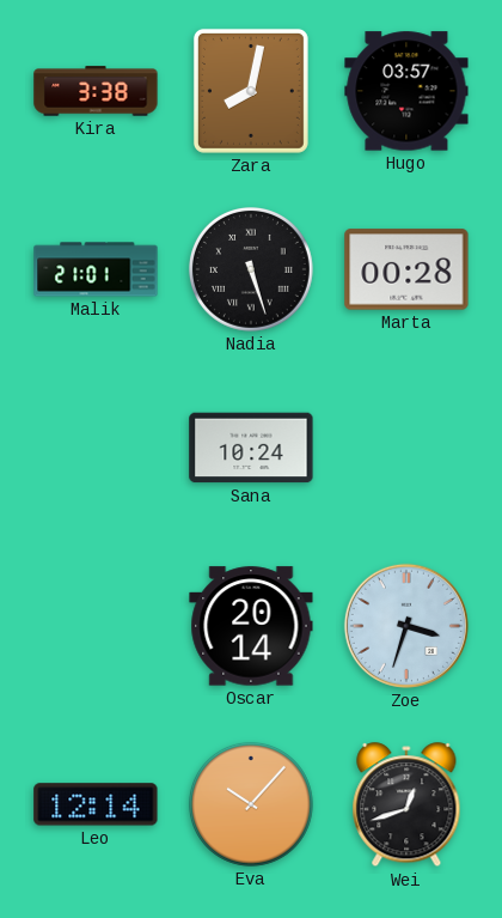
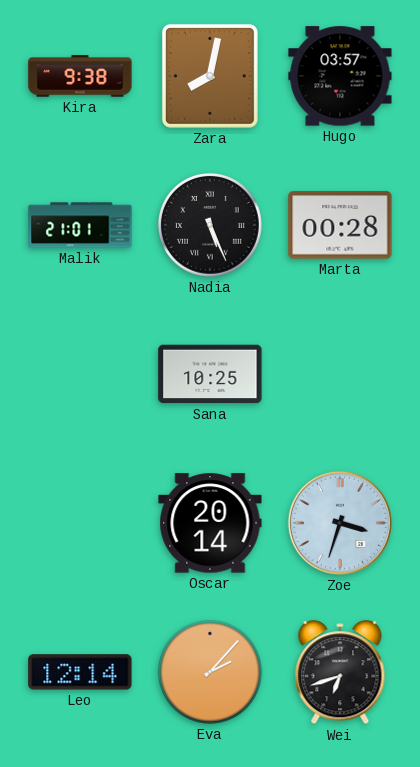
Kira: 3:38 -> 9:38 (80, 76)
Nadia: 5:27 -> 5:26 (210, 226)
Sana: 10:24 -> 10:25 (210, 374)
Eva: 10:07 -> 2:07 (210, 673)
Wei: 12:42 -> 6:42 (340, 673)
